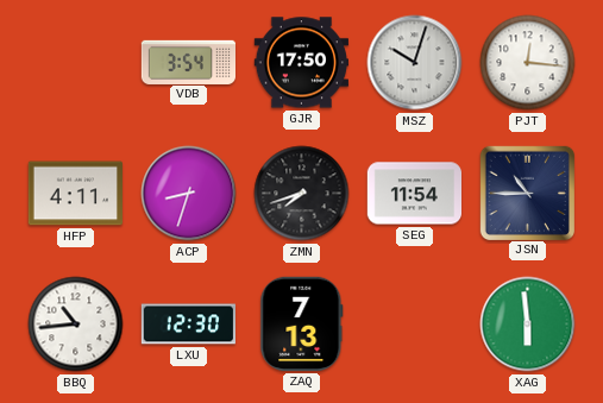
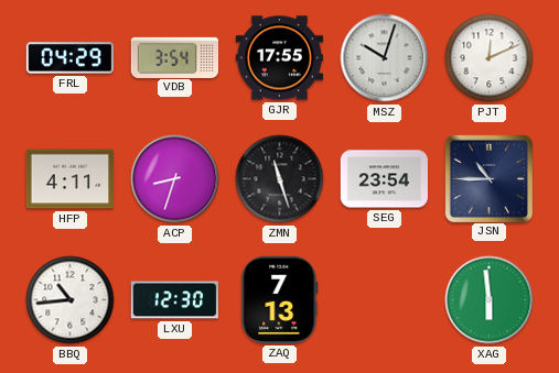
FRL: none -> 04:29 (69, 58)
GJR: 17:50 -> 17:55 (279, 58)
PJT: 12:16 -> 12:11 (490, 58)
ZMN: 7:42 -> 11:27 (280, 179)
SEG: 11:54 -> 23:54 (384, 179)
